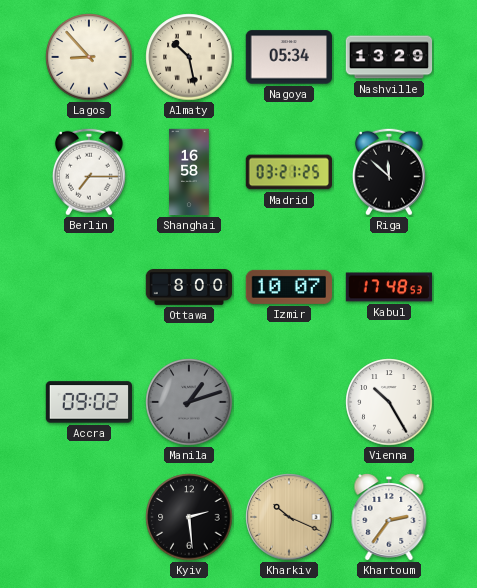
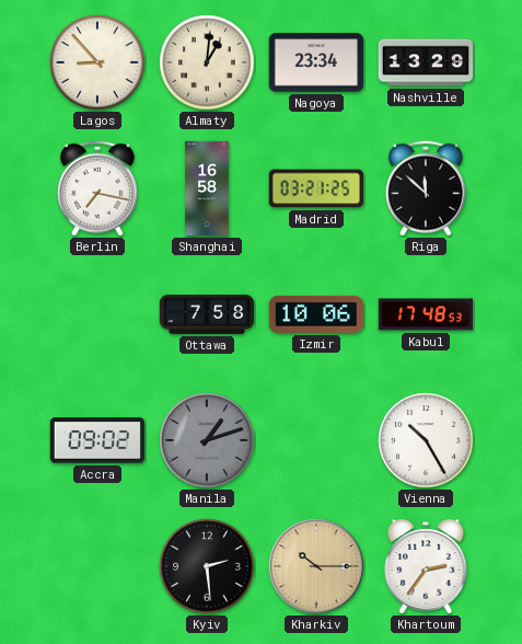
Almaty: 10:28 -> 1:01 (207, 62)
Nagoya: 05:34 -> 23:34 (315, 62)
Berlin: 7:15 -> 7:17 (97, 188)
Ottawa: 8:00 -> 7:58 (207, 314)
Izmir: 10:07 -> 10:06 (315, 314)
Kharkiv: 10:19 -> 10:15 (316, 566)
